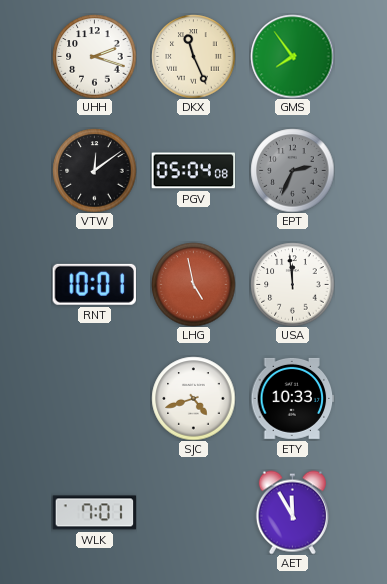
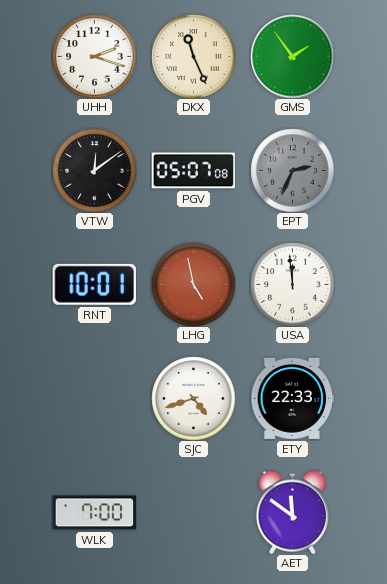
GMS: 7:54 -> 1:54 (292, 56)
PGV: 05:04 -> 05:07 (193, 171)
ETY: 10:33 -> 22:33 (292, 398)
WLK: 7:01 -> 7:00 (94, 513)
AET: 11:55 -> 11:51 (292, 512)
